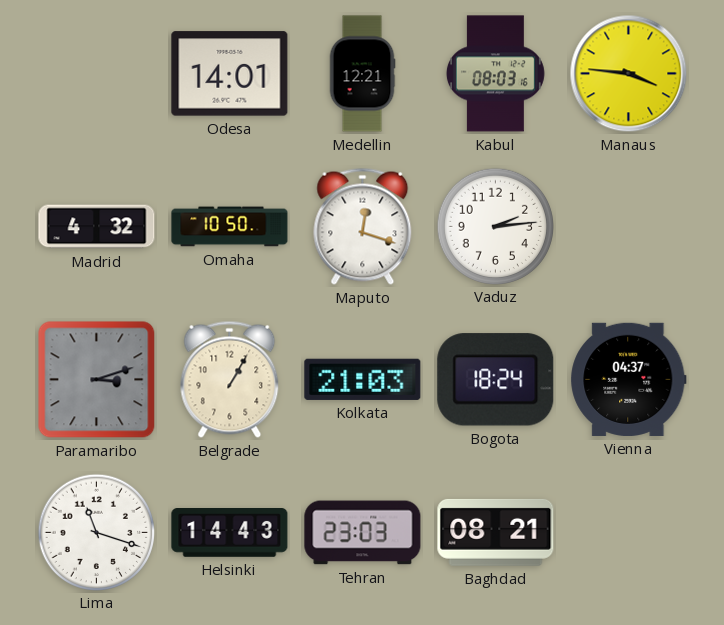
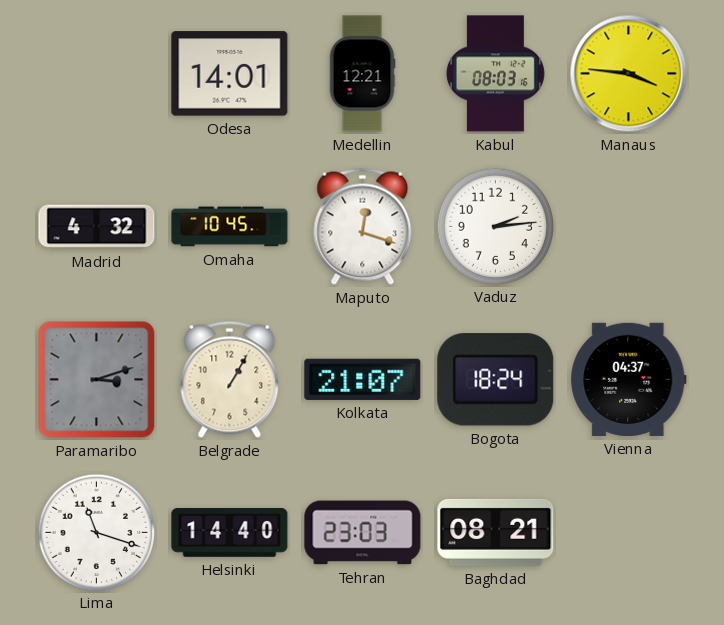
Omaha: 10:50 -> 10:45 (230, 227)
Kolkata: 21:03 -> 21:07 (363, 379)
Helsinki: 14:43 -> 14:40 (230, 533)
